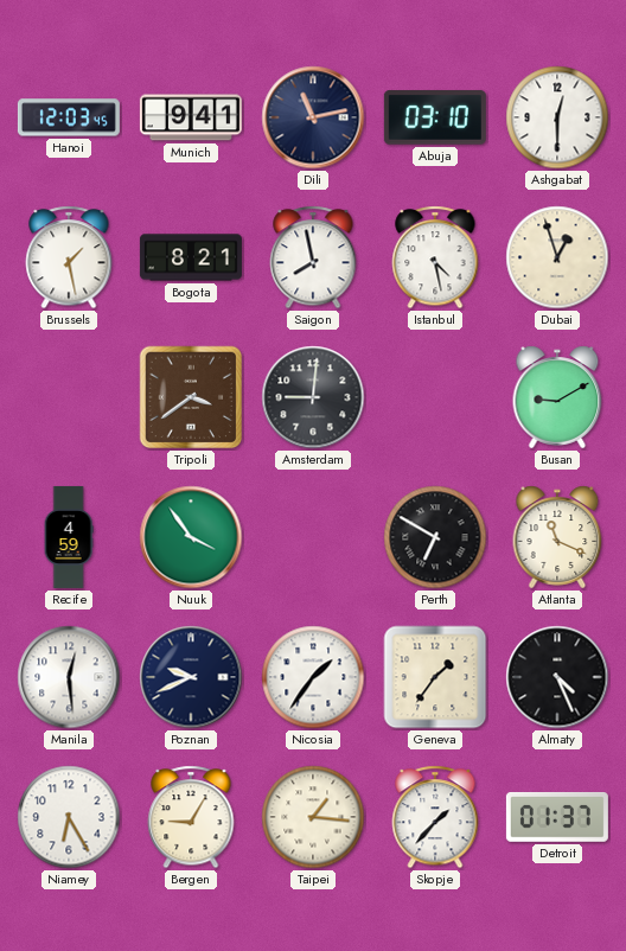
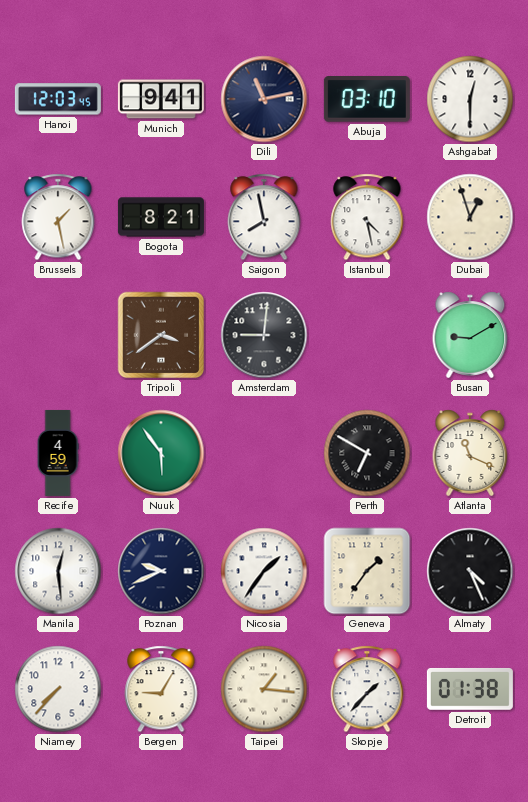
Nuuk: 3:54 -> 5:54 (161, 453)
Niamey: 6:25 -> 7:37 (58, 689)
Detroit: 01:37 -> 01:38 (470, 689)
